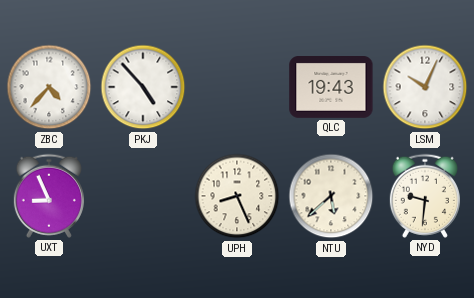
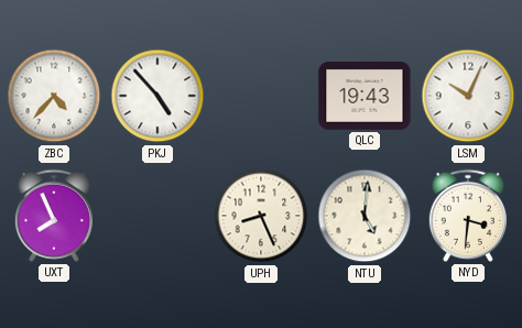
UXT: 8:56 -> 7:56 (54, 216)
NTU: 5:38 -> 5:01 (365, 216)
NYD: 9:31 -> 3:31 (468, 216)
